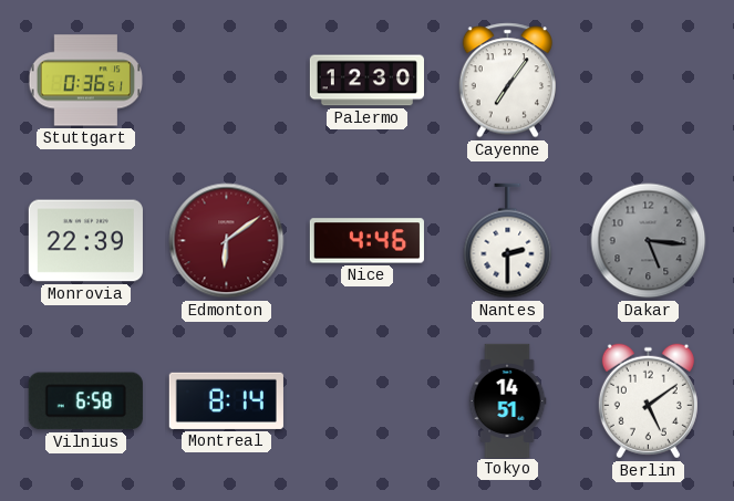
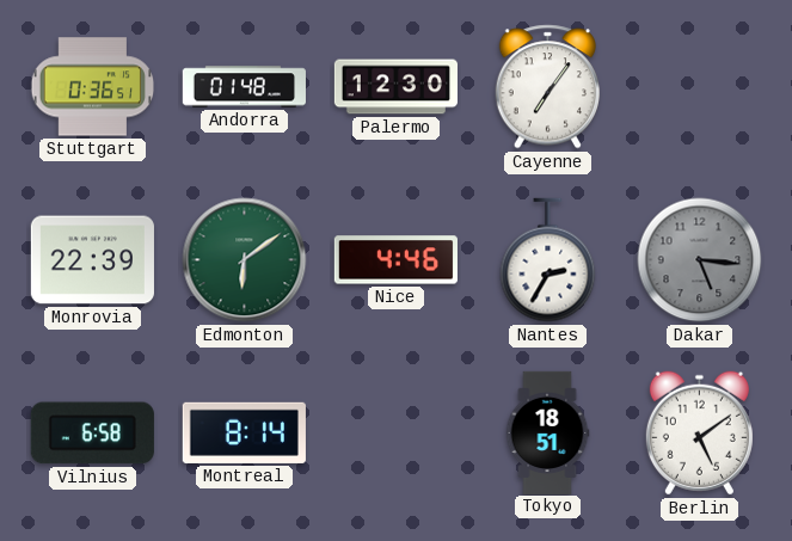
Andorra: none -> 01:48 (244, 87)
Edmonton dial: burgundy -> green (245, 260)
Nantes: 2:30 -> 2:35 (548, 260)
Tokyo: 14:51 -> 18:51 (547, 432)
